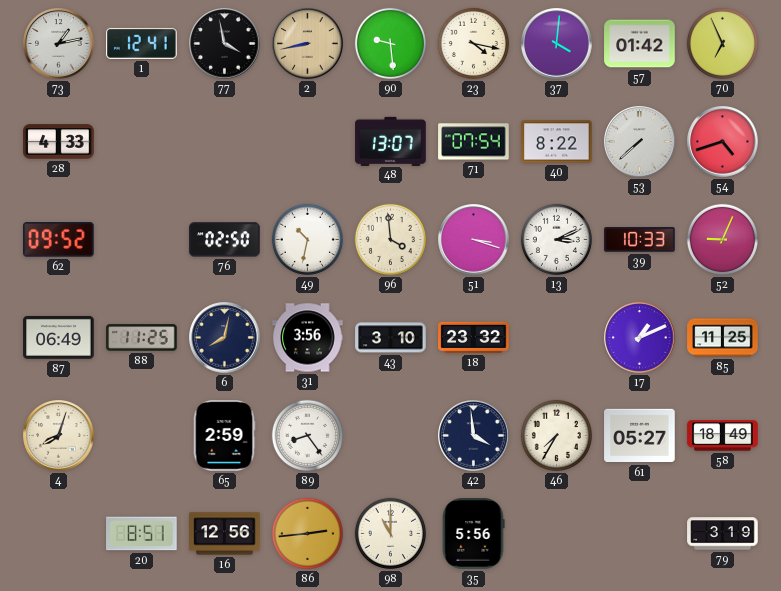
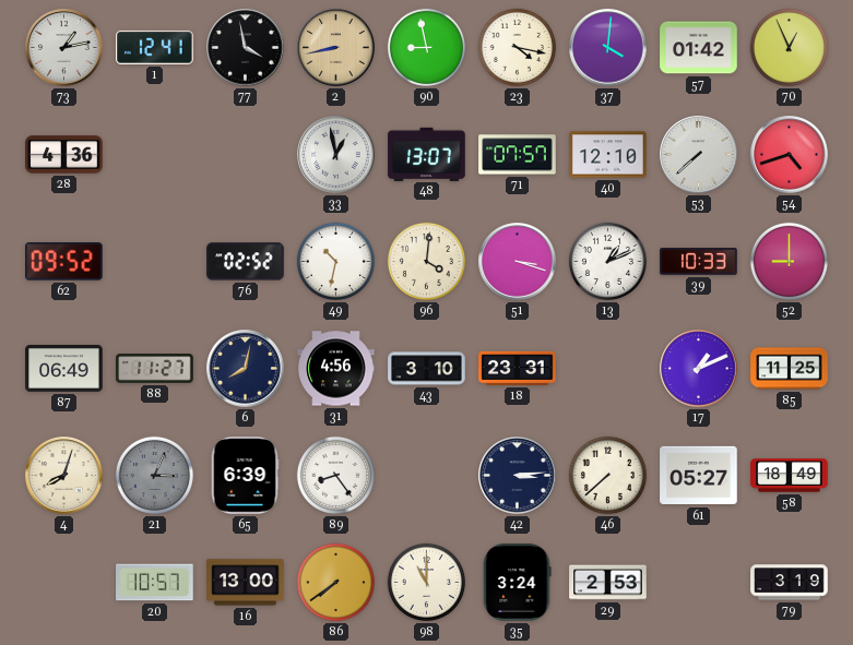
90: 9:29 -> 8:58 (426, 47)
70: 6:56 -> 12:56 (789, 47)
28: 4:33 -> 4:36 (64, 155)
33: none -> 12:58 (336, 155)
71: 07:54 -> 07:57 (518, 155)
40: 8:22 -> 12:10 (608, 155)
76: 02:50 -> 02:52 (246, 262)
96: 3:59 -> 4:01 (426, 261)
13: 3:11 -> 1:11 (607, 261)
52: 9:04 -> 9:00 (789, 261)
88: 11:25 -> 11:27 (155, 369)
31: 3:56 -> 4:56 (336, 369)
18: 23:32 -> 23:31 (518, 368)
21: none -> 3:04 (154, 475)
65: 2:59 -> 6:39 (245, 476)
42: 3:59 -> 3:14 (518, 476)
46: 7:35 -> 7:38 (607, 475)
20: 8:51 -> 10:57 (155, 583)
16: 12:56 -> 13:00 (246, 583)
86: 2:44 -> 7:39 (335, 582)
35: 5:56 -> 3:24 (517, 583)
29: none -> 2:53 (608, 583)
